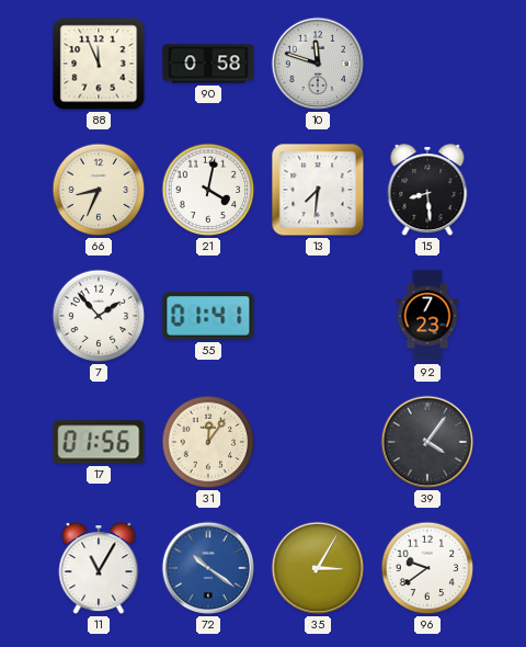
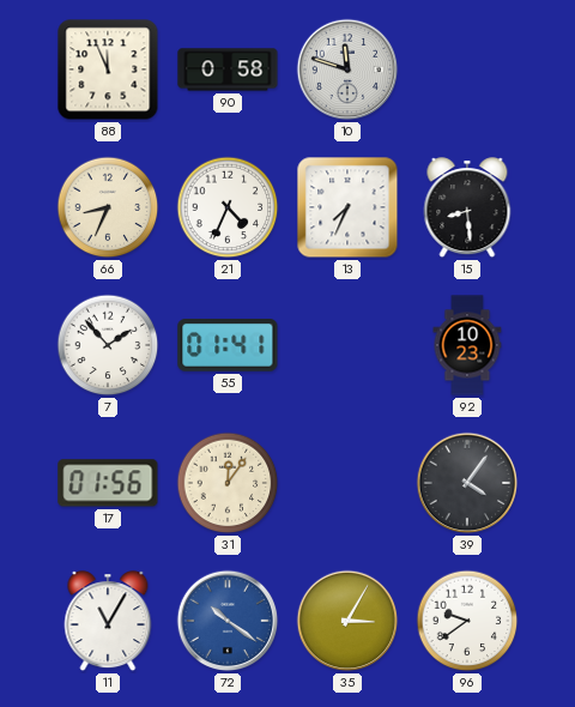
21: 4:02 -> 4:34 (228, 207)
13: 7:31 -> 7:34 (347, 207)
92: 7:23 -> 10:23 (467, 345)
